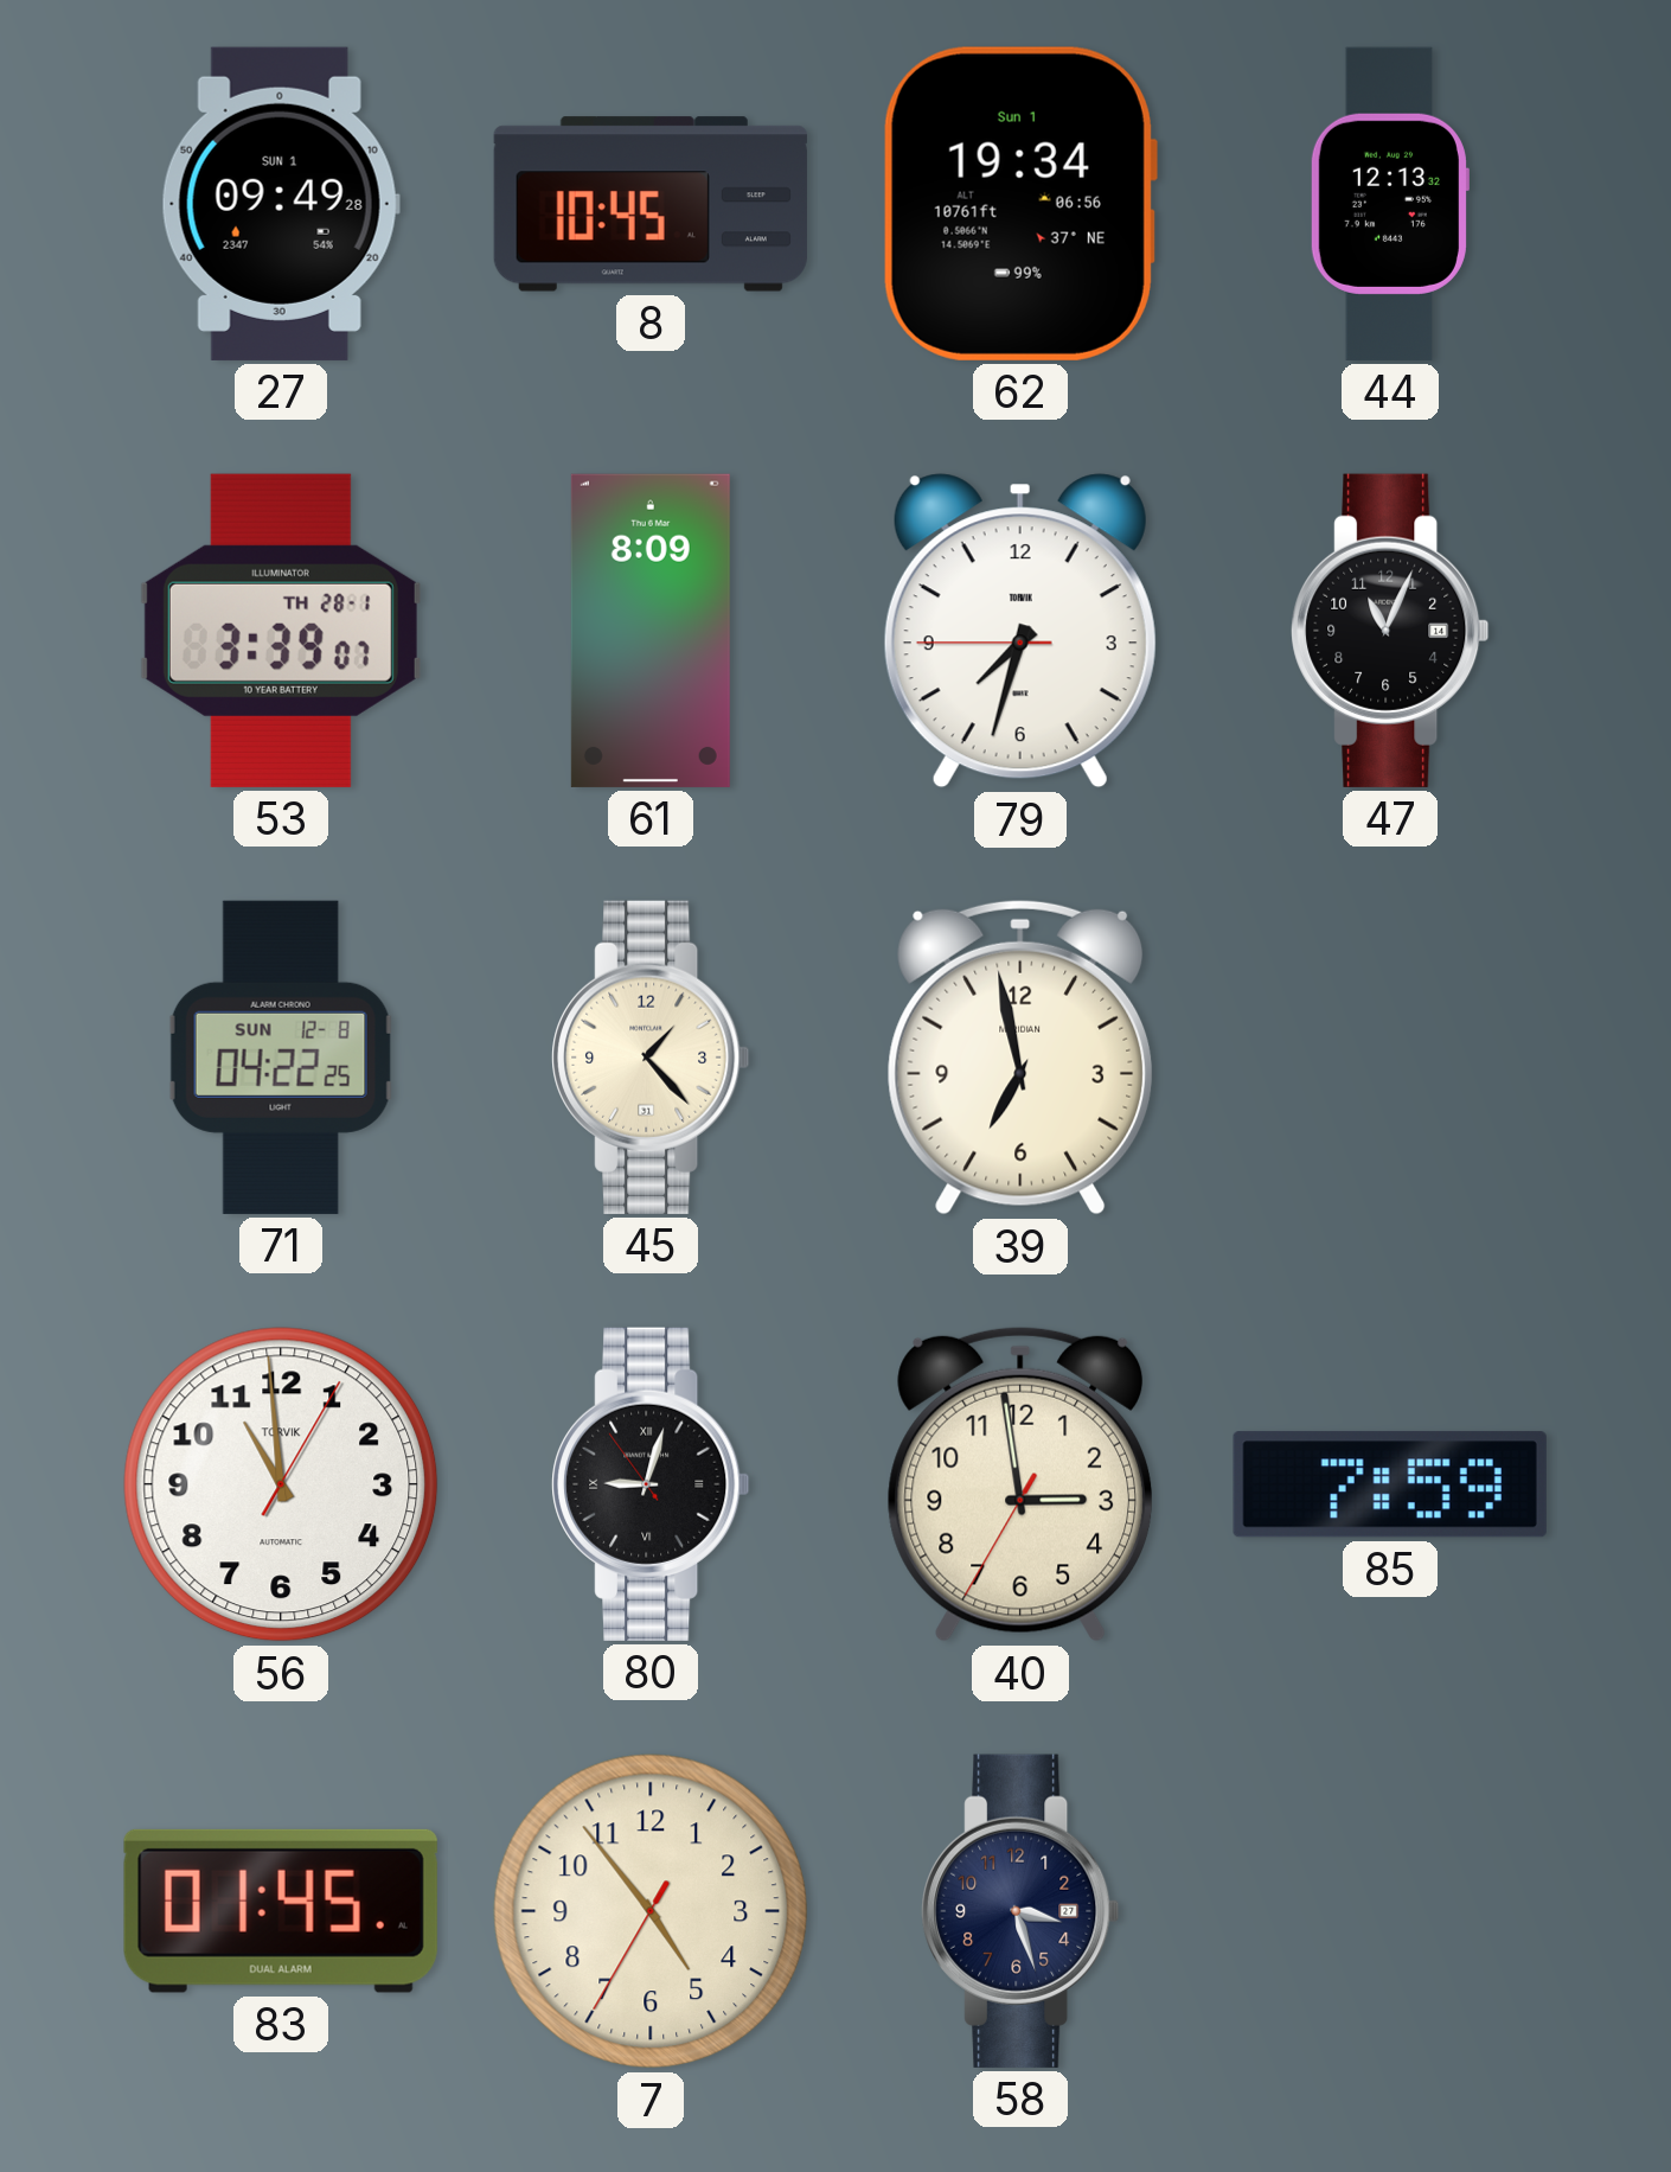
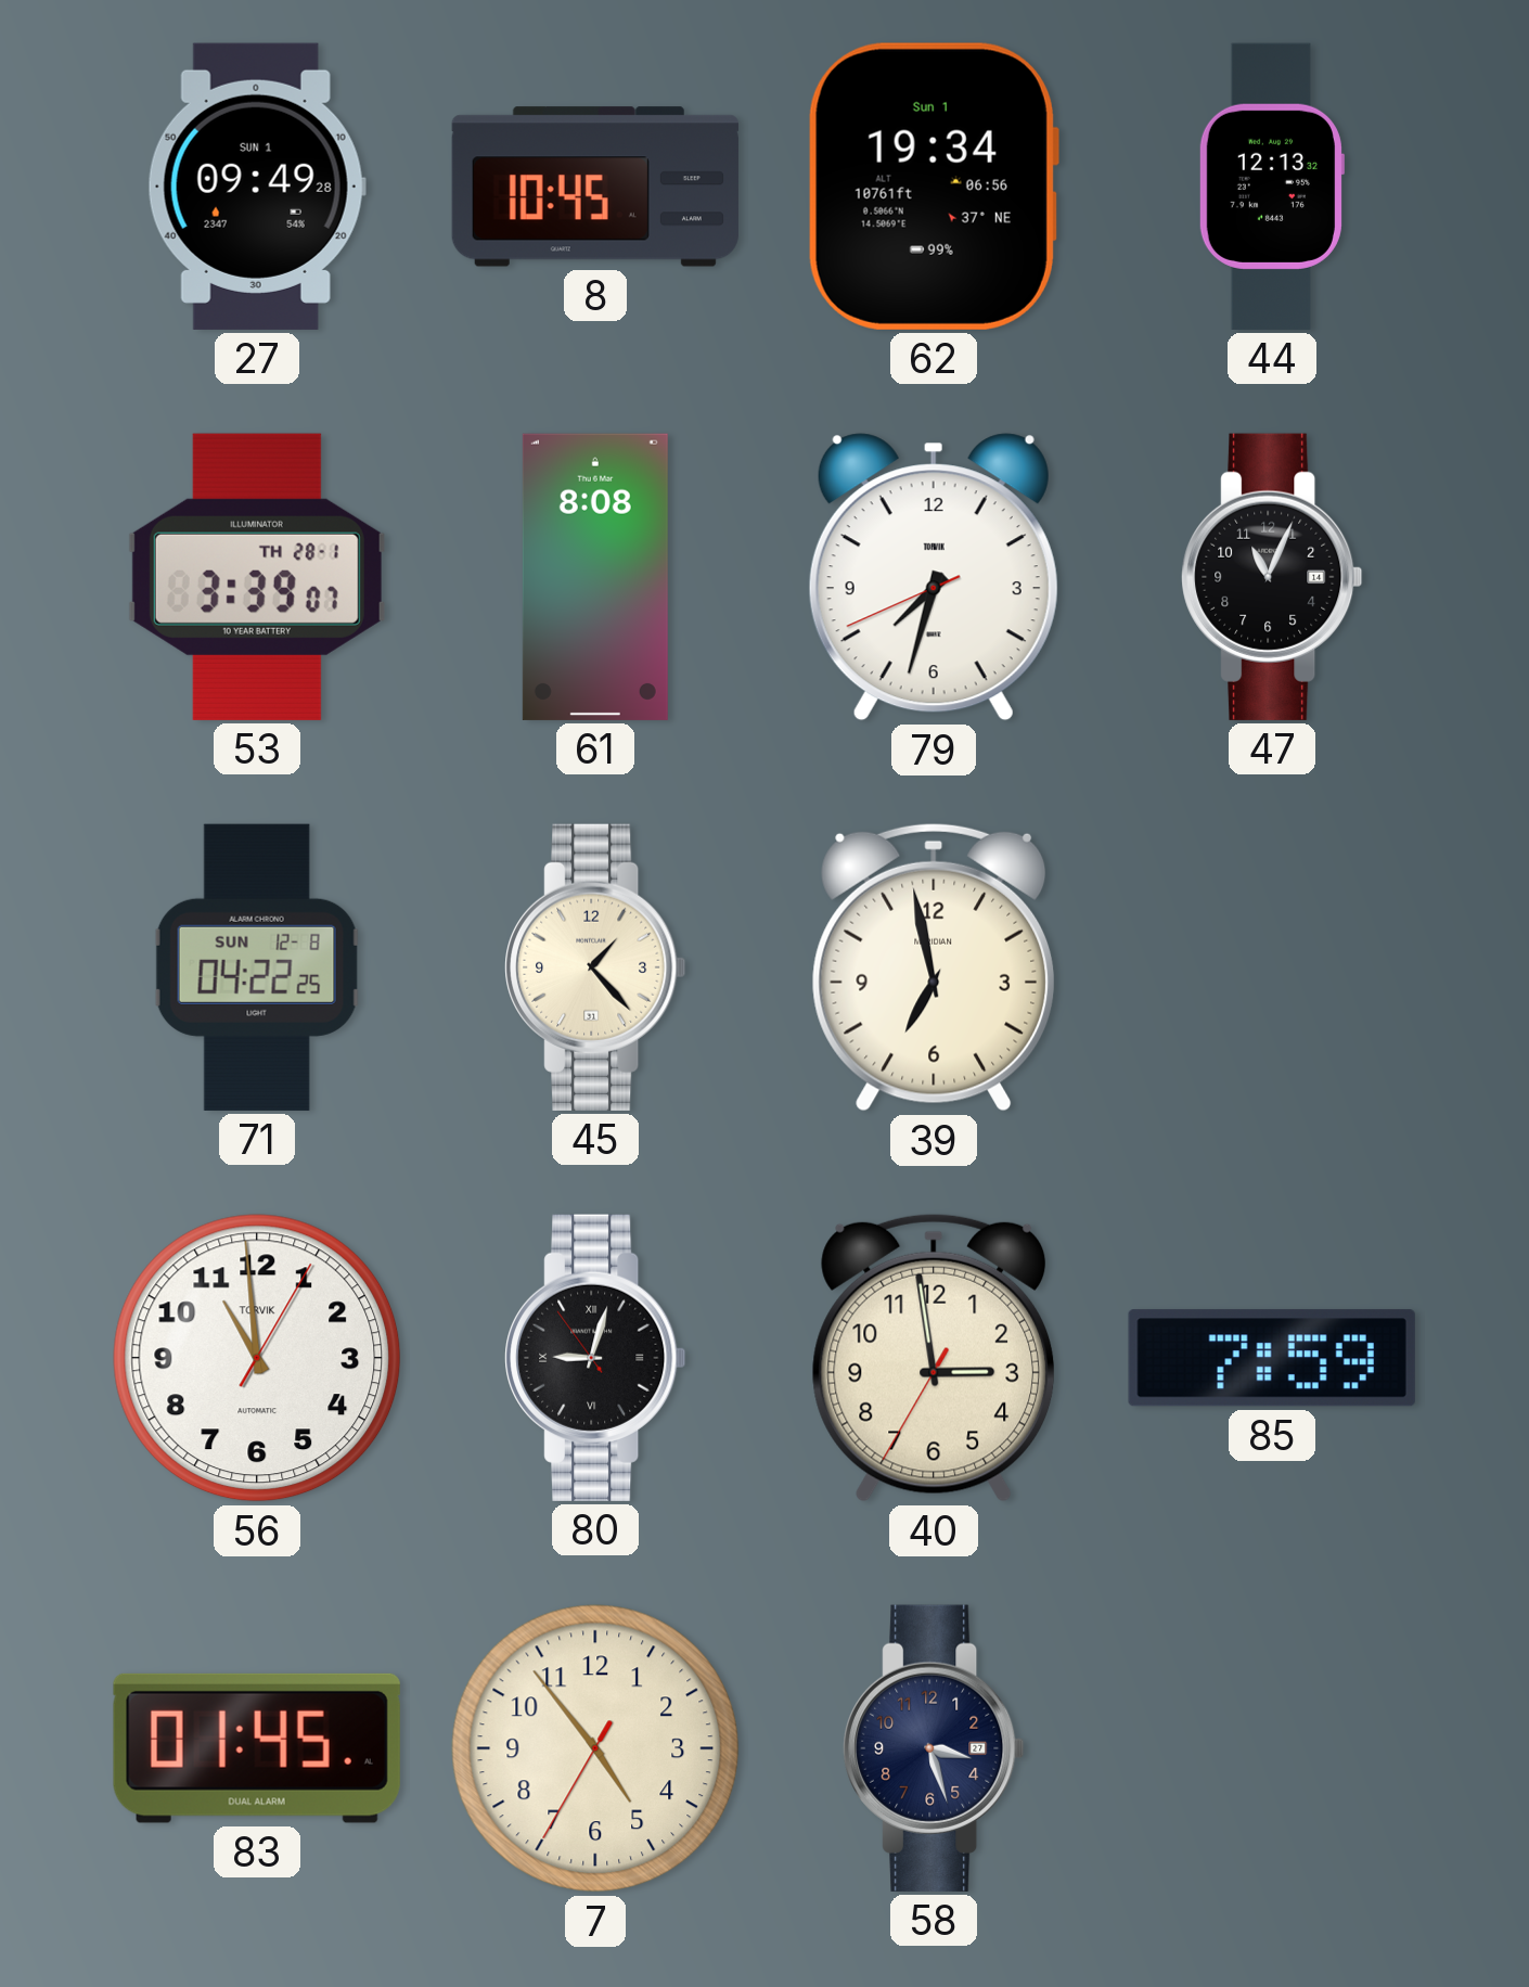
61: 8:09 -> 8:08 (595, 577)
79: 7:32:45 -> 7:32:41 (934, 577)
